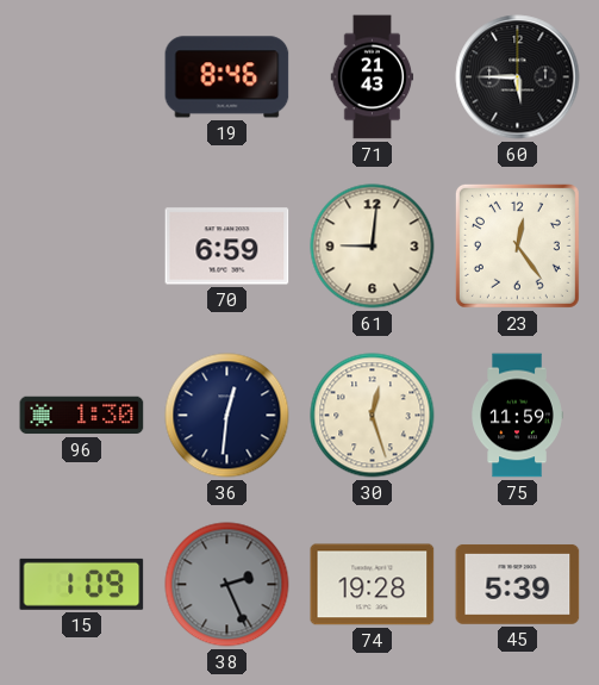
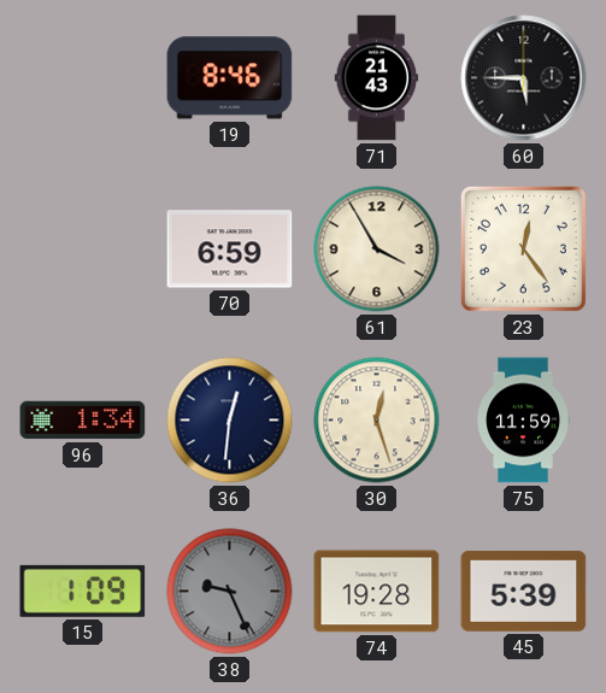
61: 9:01 -> 3:55 (377, 249)
96: 1:30 -> 1:34 (83, 421)
38: 2:26 -> 9:26 (230, 592)
